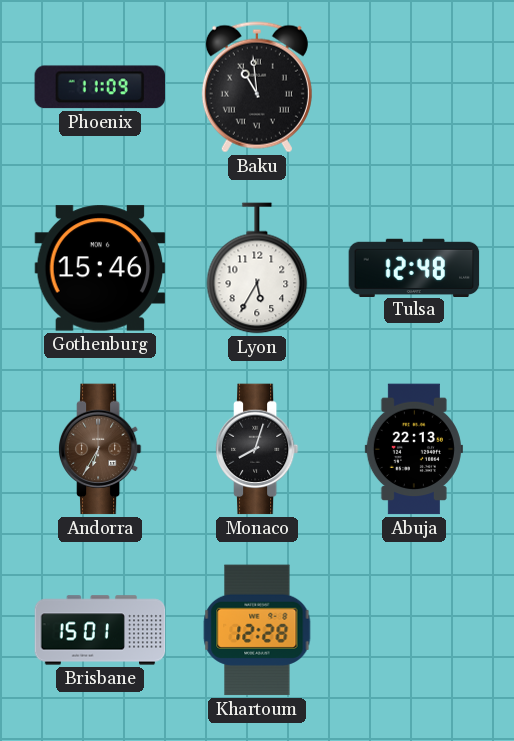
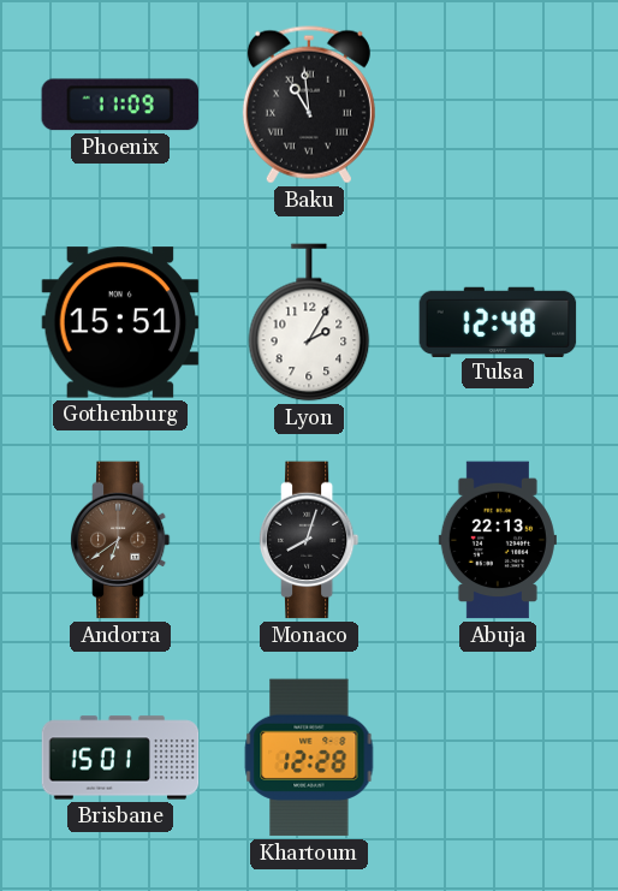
Gothenburg: 15:46 -> 15:51 (120, 322)
Lyon: 5:35 -> 2:05 (309, 322)
Andorra: 6:35 -> 6:39 (120, 540)
